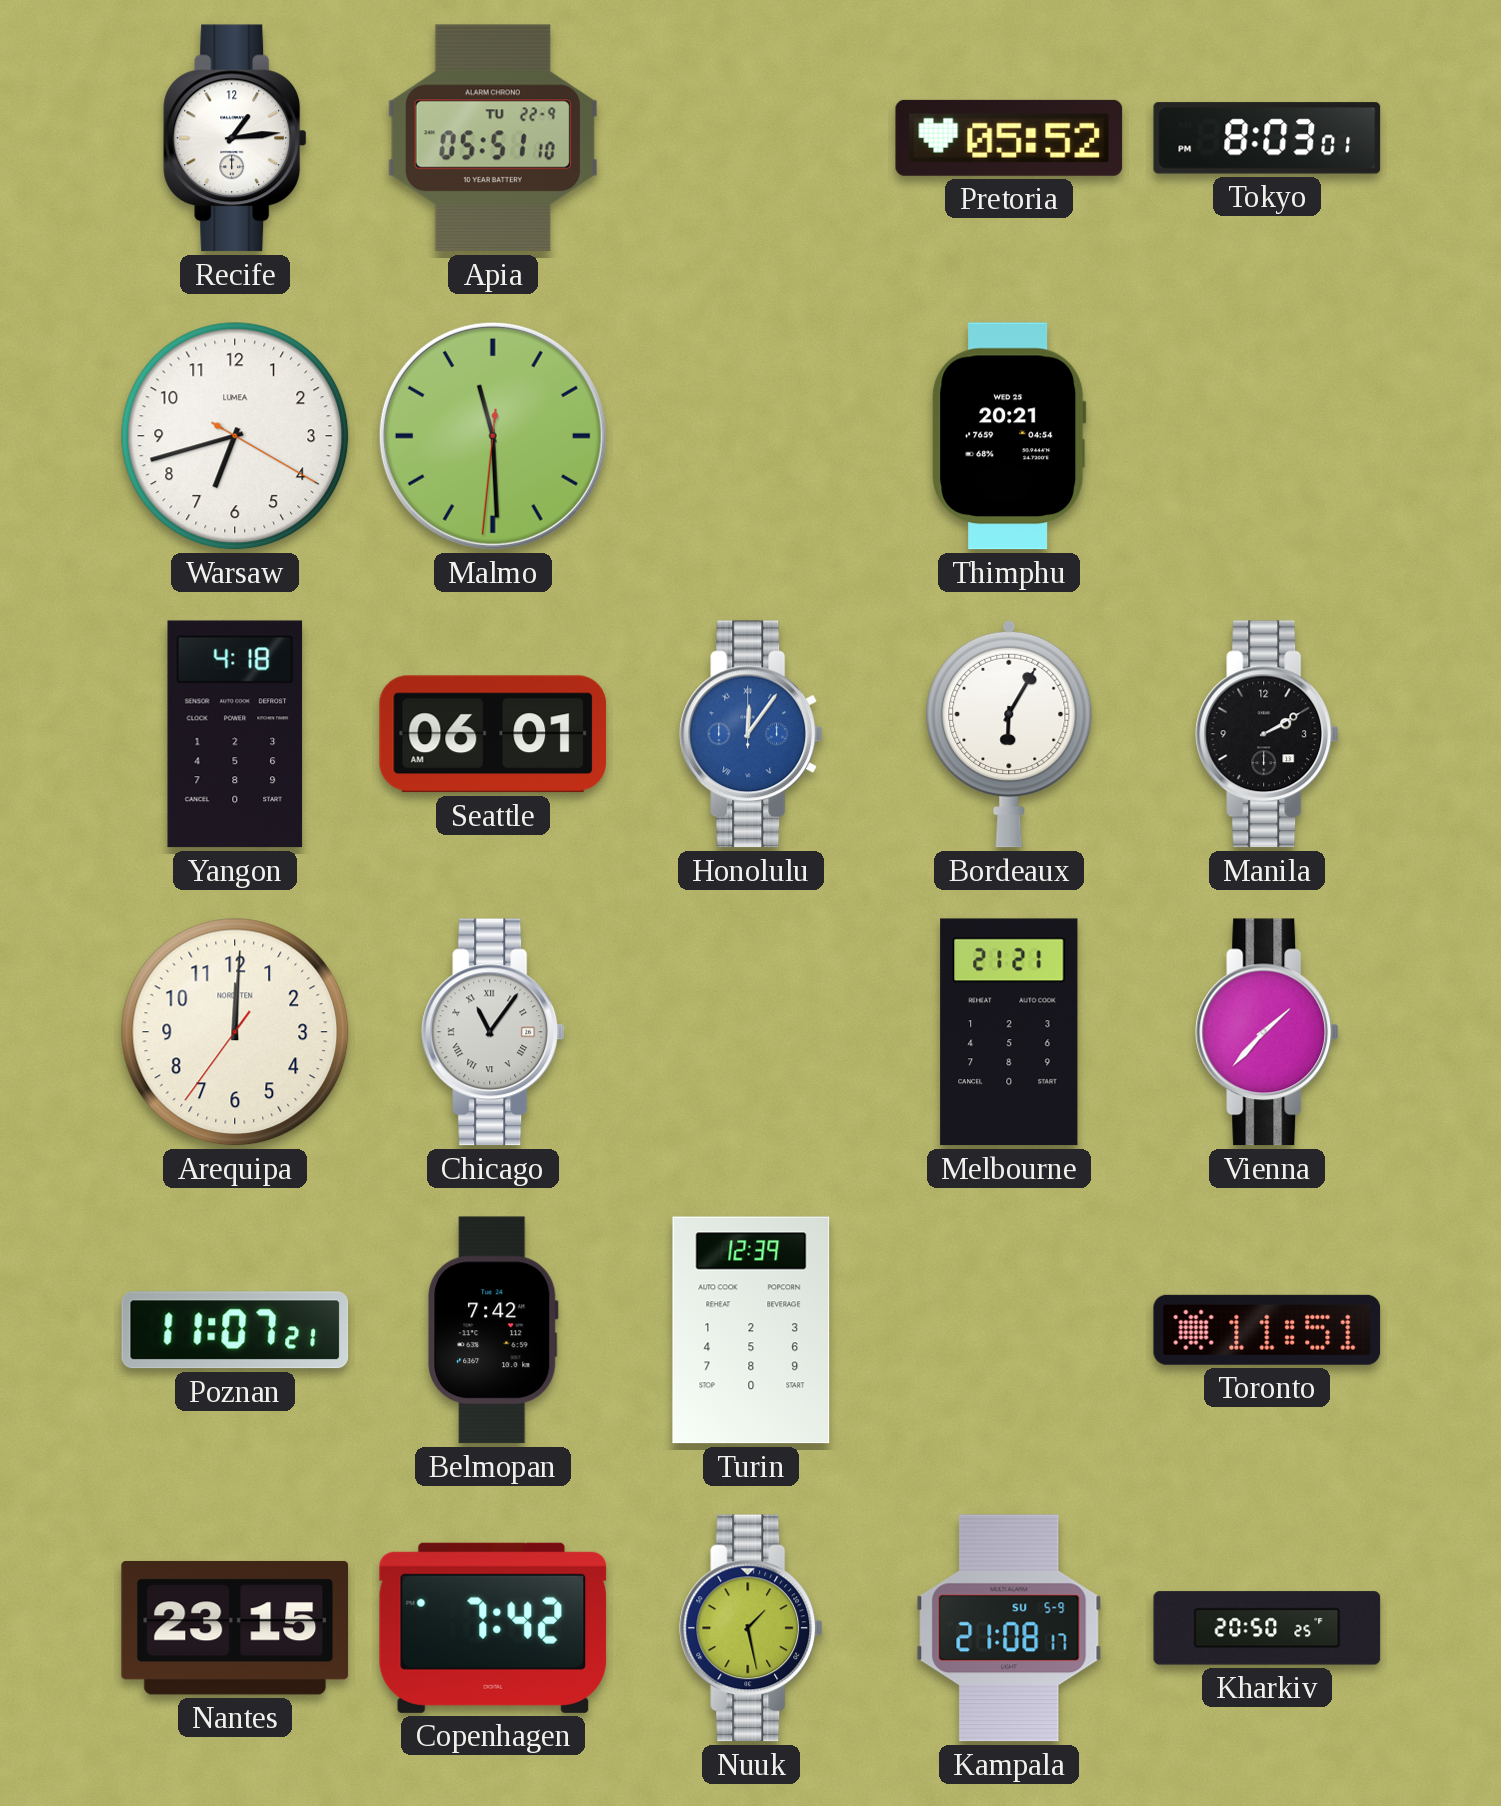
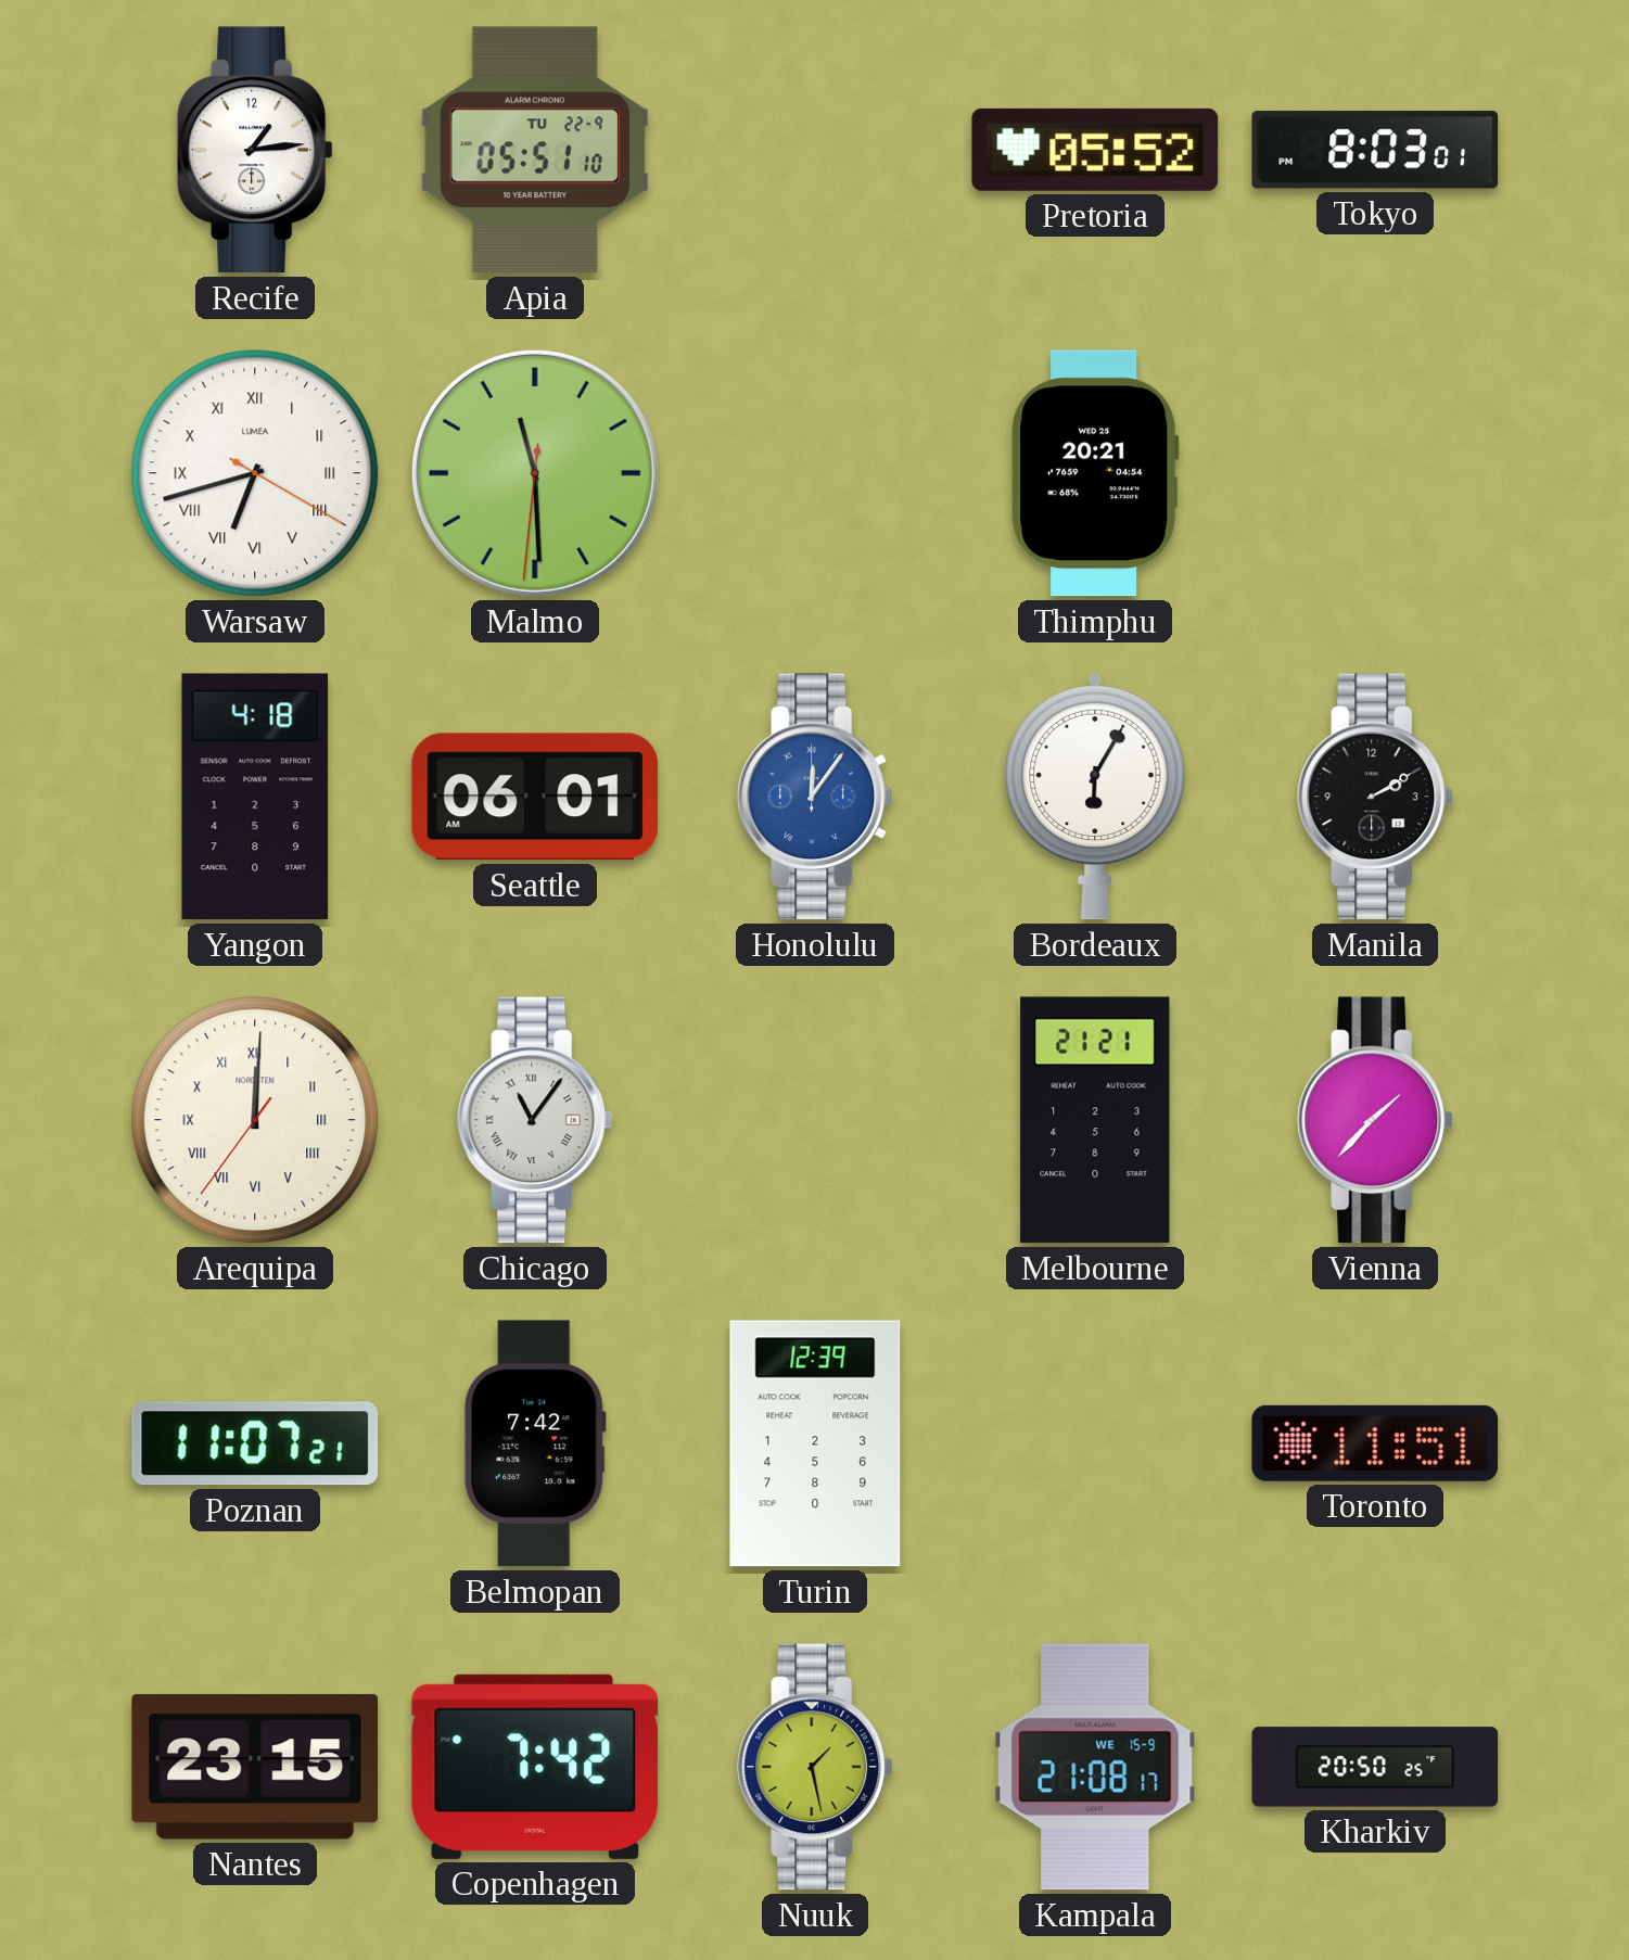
Warsaw numerals: Arabic -> Roman (255, 473)
Arequipa numerals: Arabic -> Roman (255, 1120)
Kampala date: SU 5-9 -> WE 15-9 (1095, 1767)
